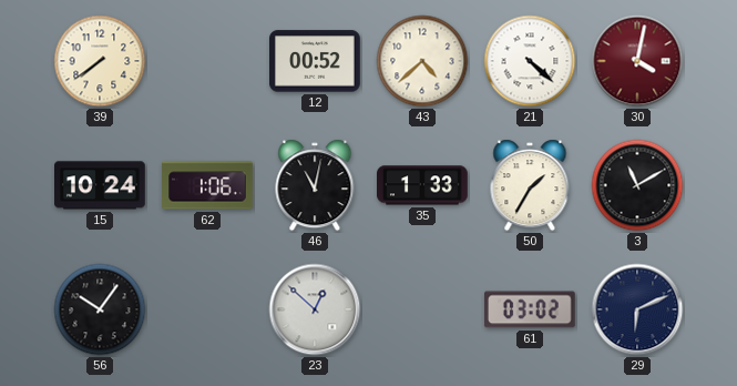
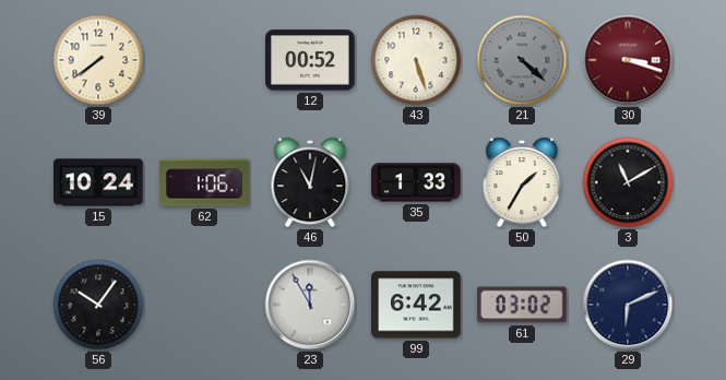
43: 4:38 -> 5:27 (416, 60)
21 dial: white -> grey (522, 60)
30: 4:02 -> 3:18 (628, 60)
23: 12:52 -> 11:55 (310, 305)
99: none -> 6:42 (417, 305)
